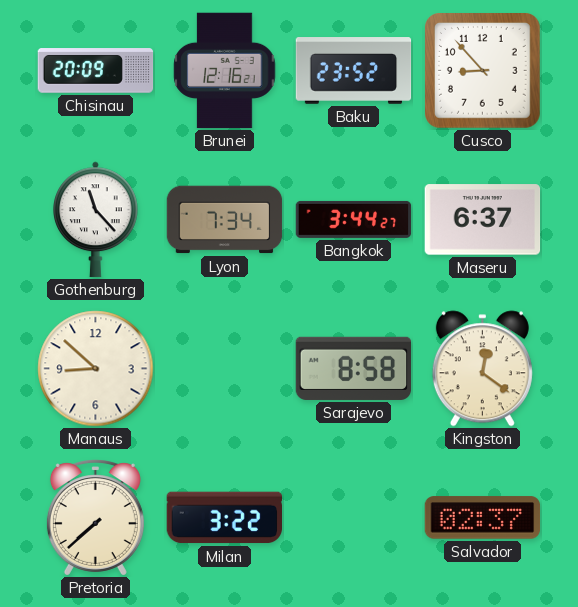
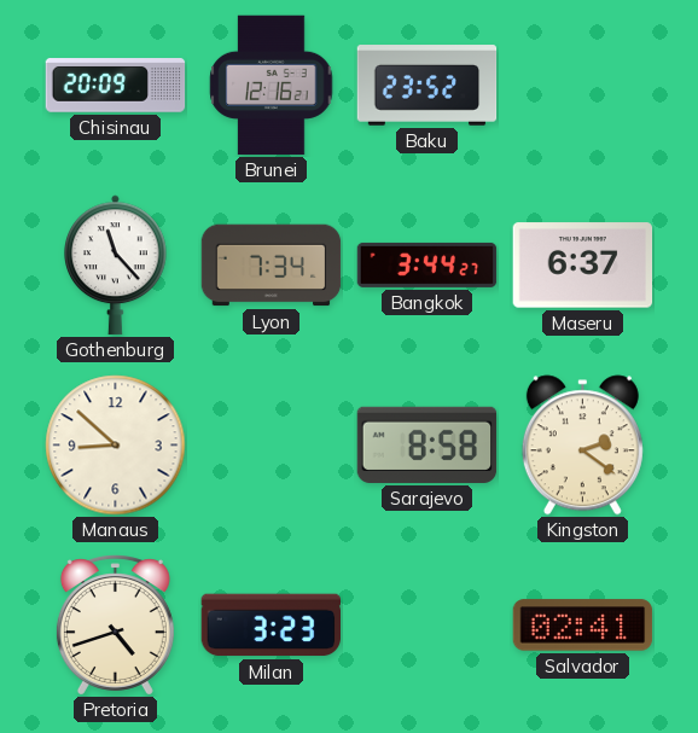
Cusco: 8:53 -> none (483, 71)
Kingston: 12:21 -> 2:21 (582, 446)
Pretoria: 7:38 -> 4:42 (115, 626)
Milan: 3:22 -> 3:23 (272, 626)
Salvador: 02:37 -> 02:41 (583, 626)
